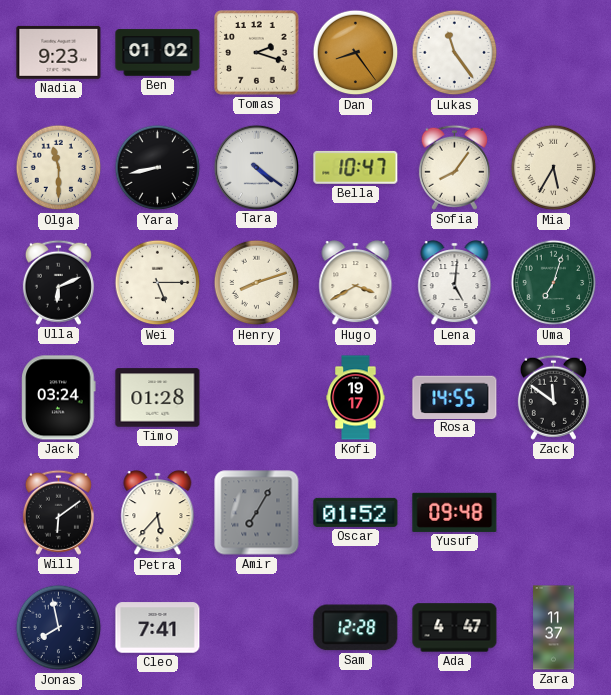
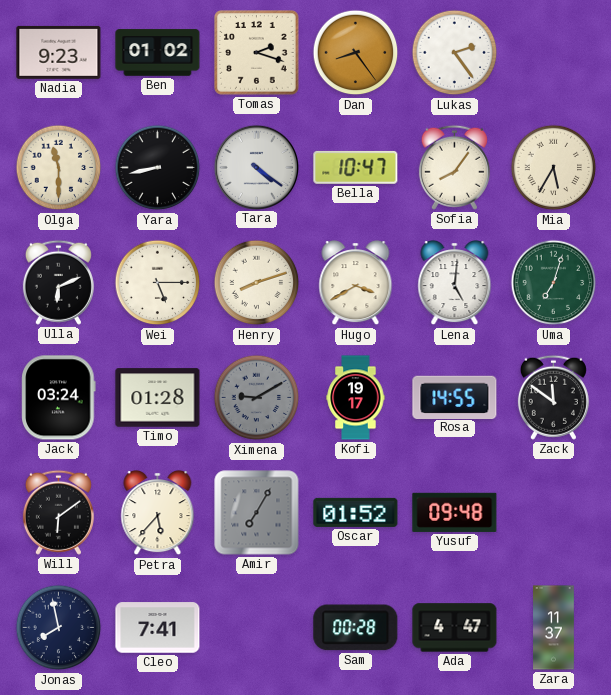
Lukas: 11:24 -> 2:24 (455, 53)
Ximena: none -> 9:10 (257, 398)
Sam: 12:28 -> 00:28 (356, 628)
